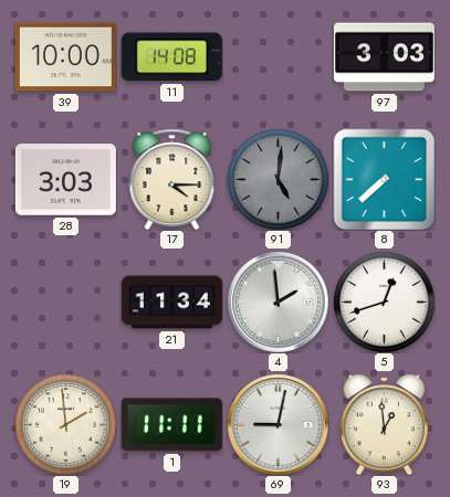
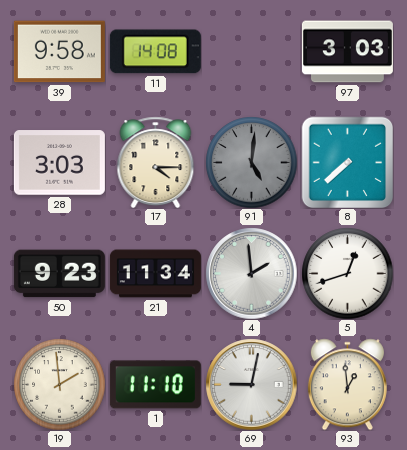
39: 10:00 -> 9:58 (59, 52)
50: none -> 9:23 (59, 274)
1: 11:11 -> 11:10 (155, 385)
